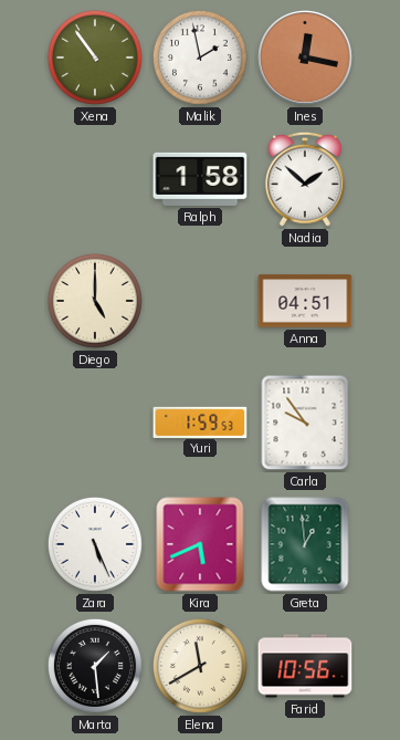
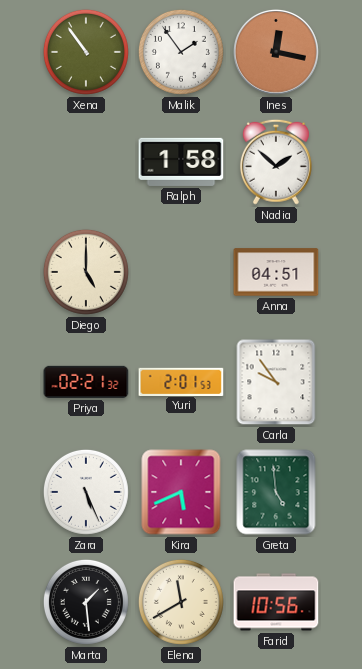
Malik: 1:58 -> 1:54 (181, 52)
Priya: none -> 02:21 (86, 382)
Yuri: 1:59 -> 2:01 (181, 381)
Greta: 12:59 -> 4:59 (276, 492)
